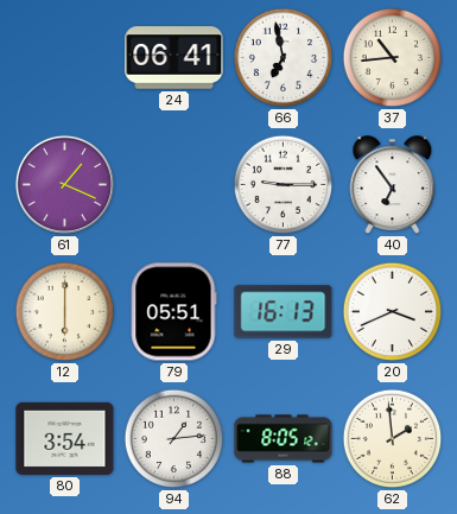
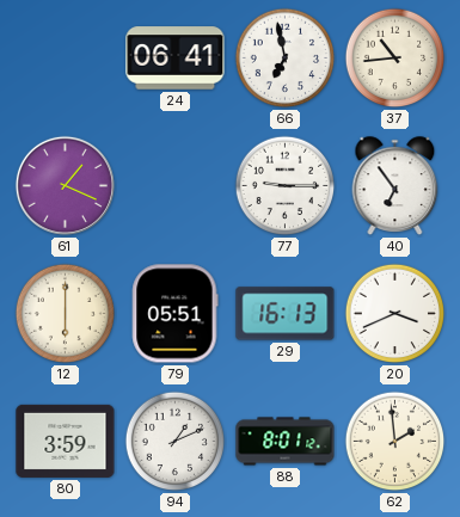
80: 3:54 -> 3:59 (66, 441)
94: 1:14 -> 1:11 (176, 442)
88: 8:05 -> 8:01 (286, 442)
